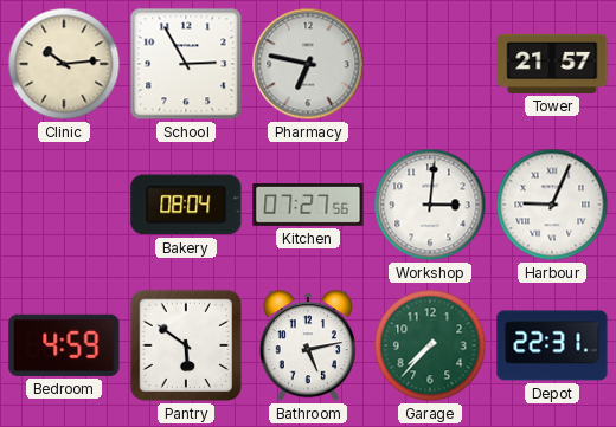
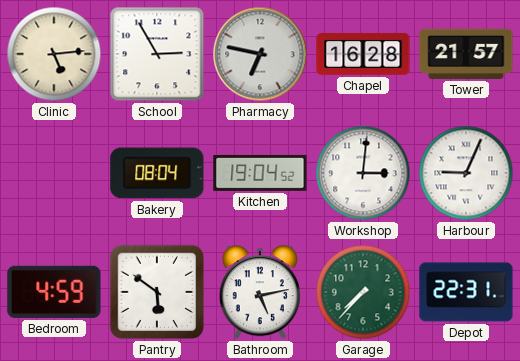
Clinic: 10:14 -> 5:14 (54, 54)
Chapel: none -> 16:28 (363, 54)
Kitchen: 07:27 -> 19:04 (260, 173)
